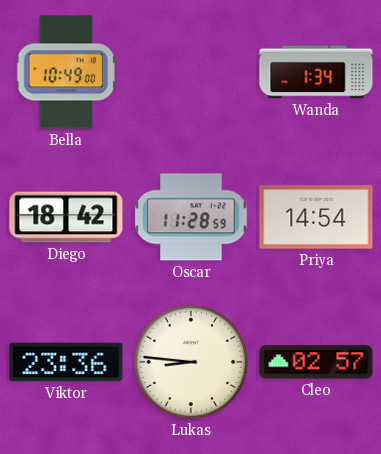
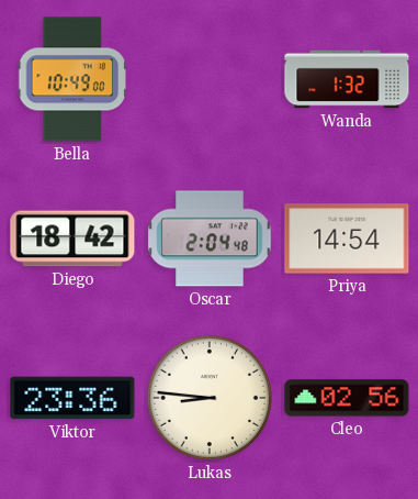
Wanda: 1:34 -> 1:32 (347, 79)
Oscar: 11:28 -> 2:04 (210, 239)
Cleo: 02:57 -> 02:56 (347, 398)
